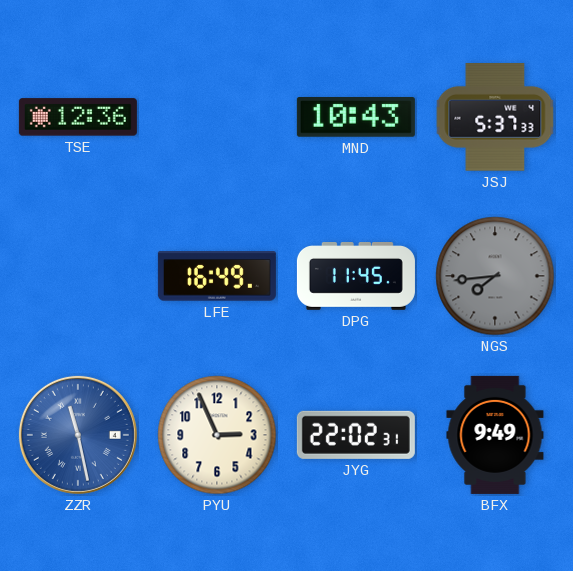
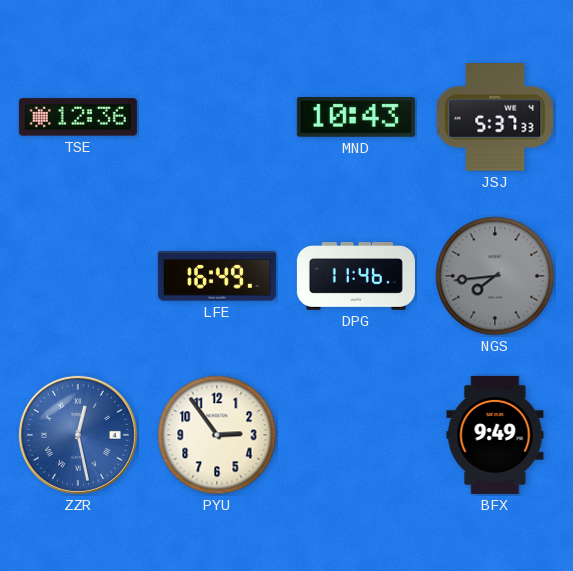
DPG: 11:45 -> 11:46 (356, 277)
ZZR: 11:28 -> 12:28 (78, 435)
PYU: 2:56 -> 2:54 (217, 435)
JYG: 22:02 -> none (356, 435)
